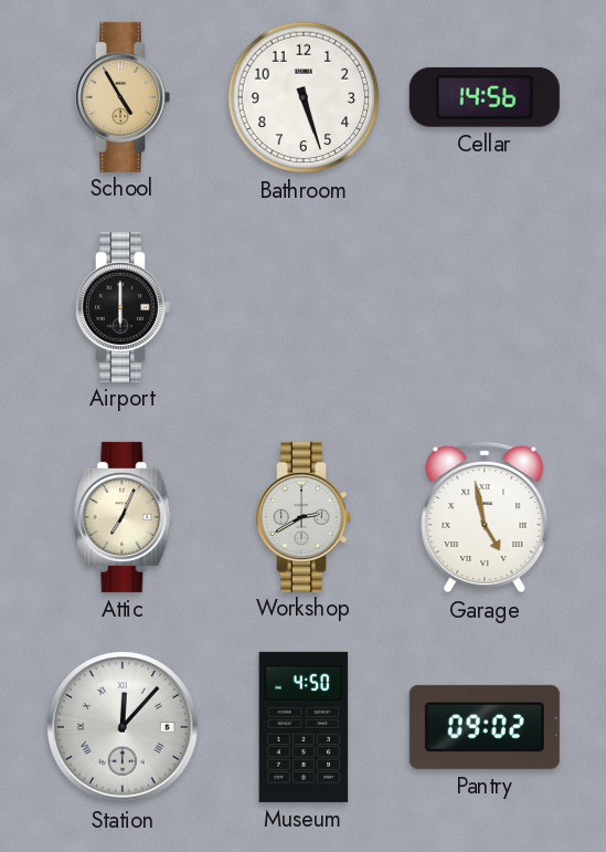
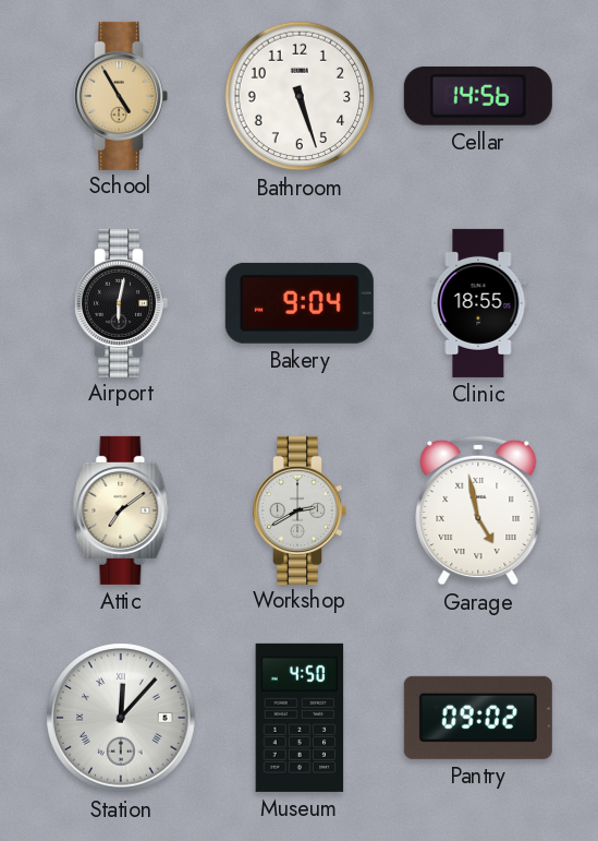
Airport: 6:00 -> 6:02 (122, 303)
Bakery: none -> 9:04 (300, 303)
Clinic: none -> 18:55 (478, 303)
Attic: 7:04 -> 7:09 (121, 510)
